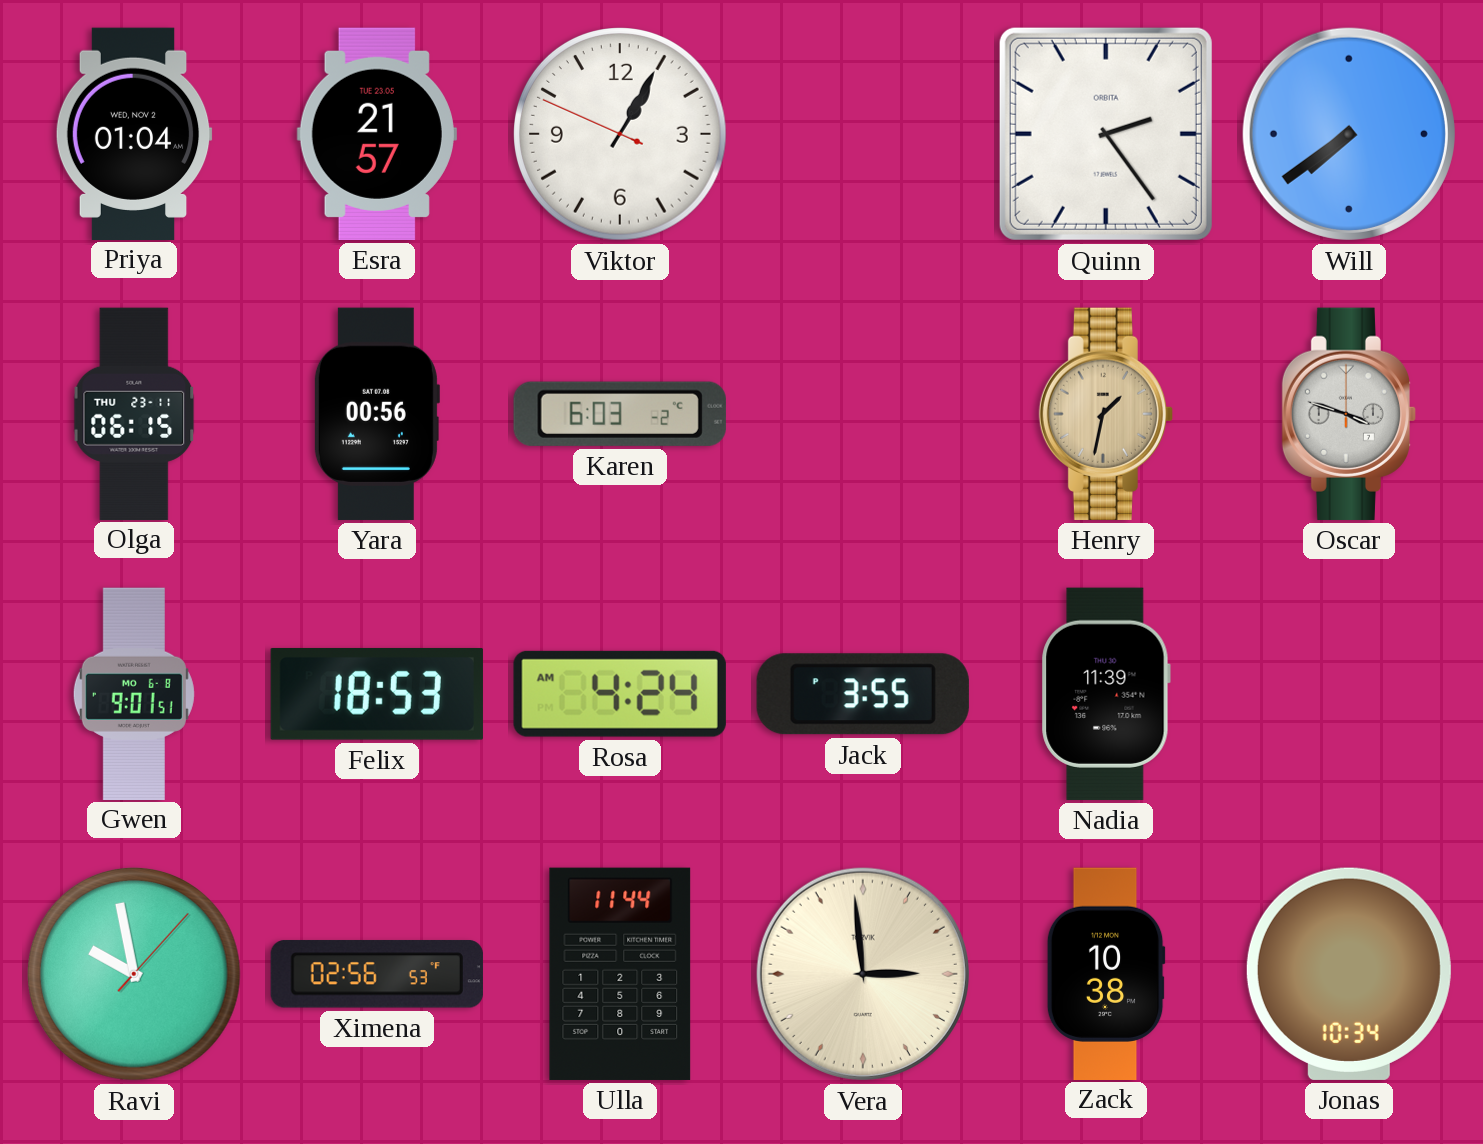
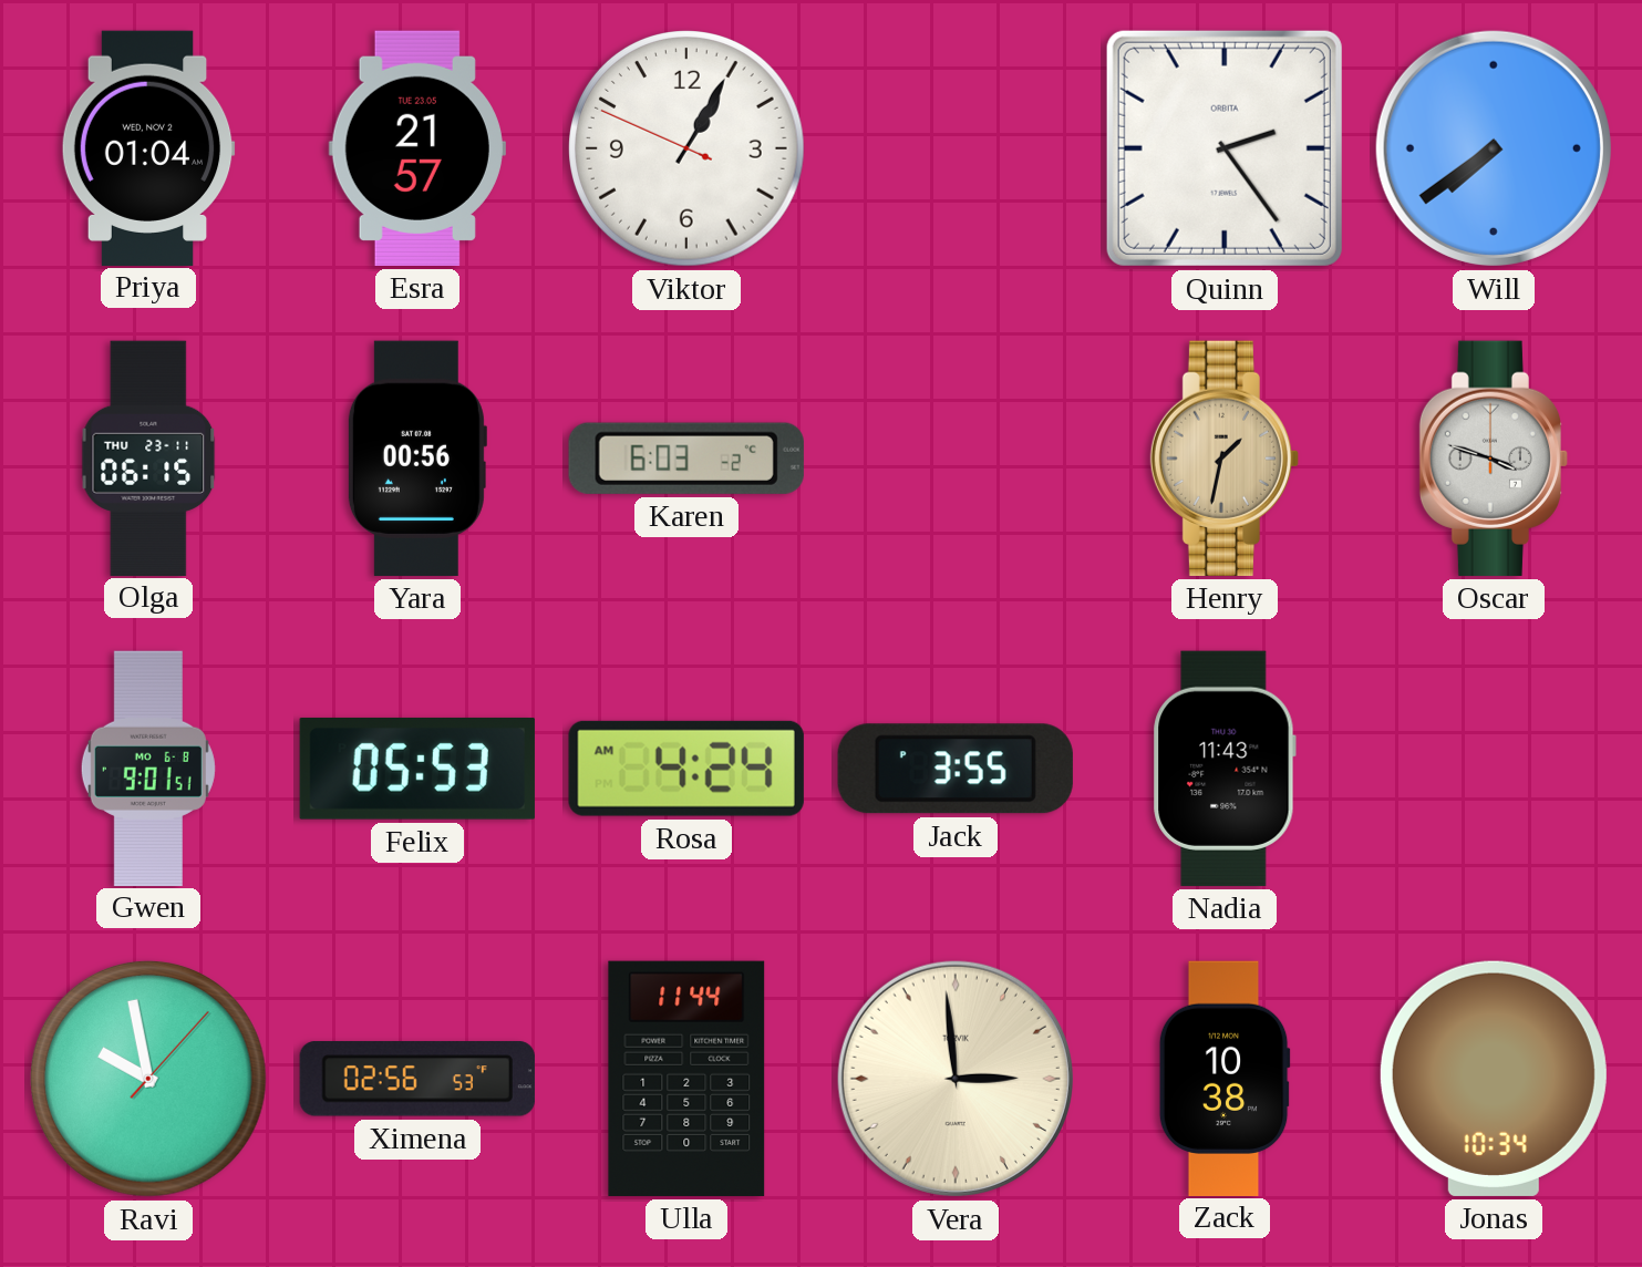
Felix: 18:53 -> 05:53 (417, 769)
Nadia: 11:39 -> 11:43 (1225, 769)
